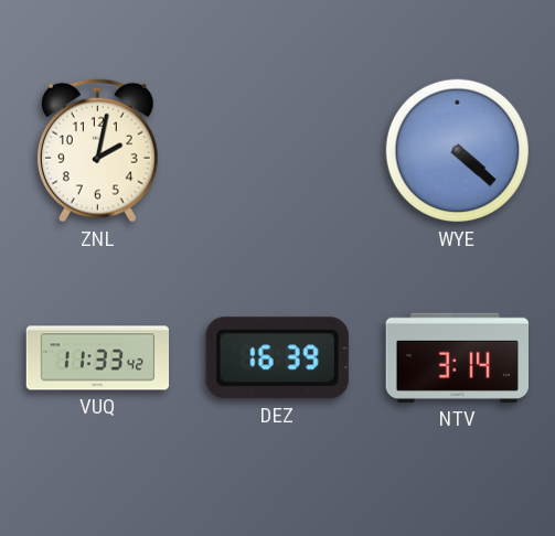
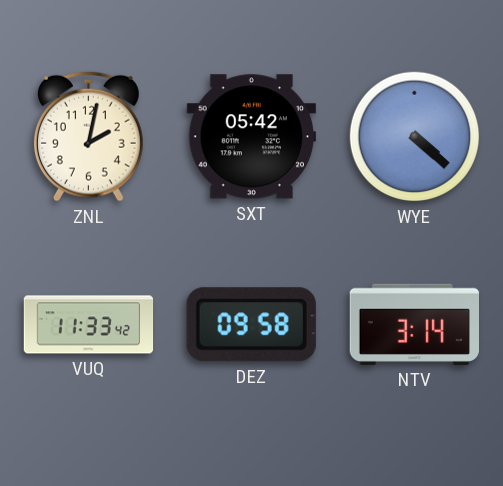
SXT: none -> 05:42 (251, 137)
DEZ: 16:39 -> 09:58 (251, 325)
